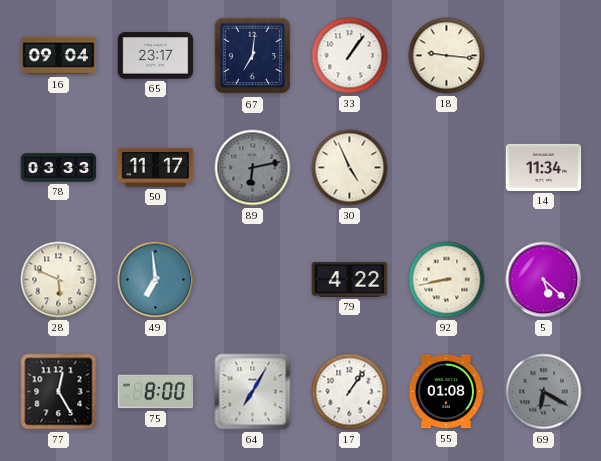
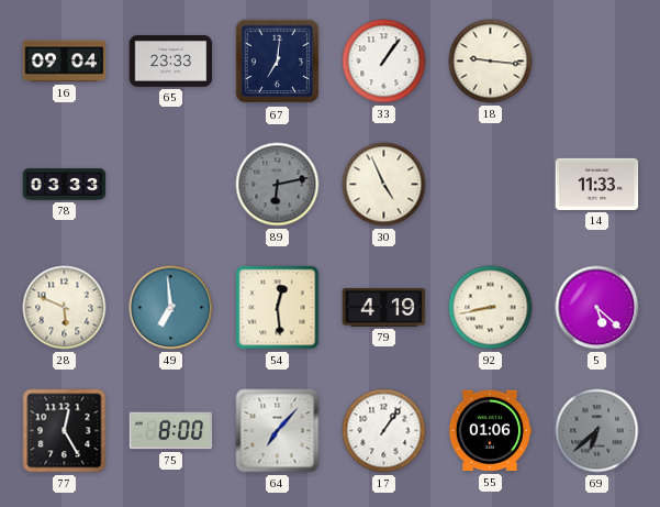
65: 23:17 -> 23:33 (171, 62)
50: 11:17 -> none (156, 167)
14: 11:34 -> 11:33 (597, 184)
54: none -> 12:29 (278, 308)
79: 4:22 -> 4:19 (384, 307)
64: 7:05 -> 7:07 (278, 431)
55: 01:08 -> 01:06 (490, 431)
69: 6:20 -> 6:38 (597, 431)
